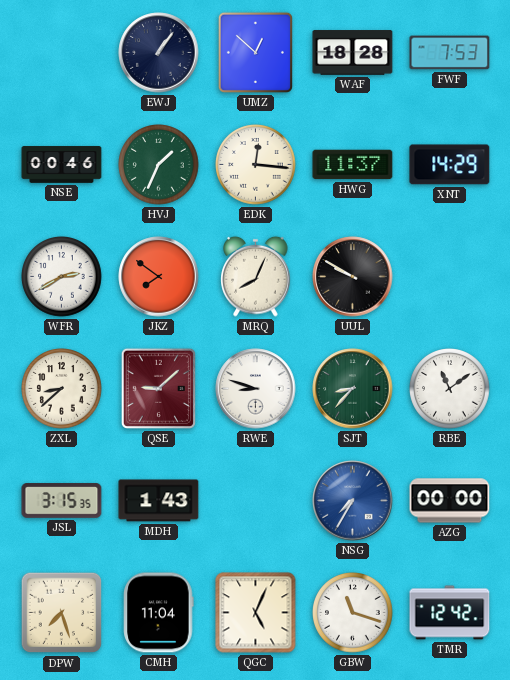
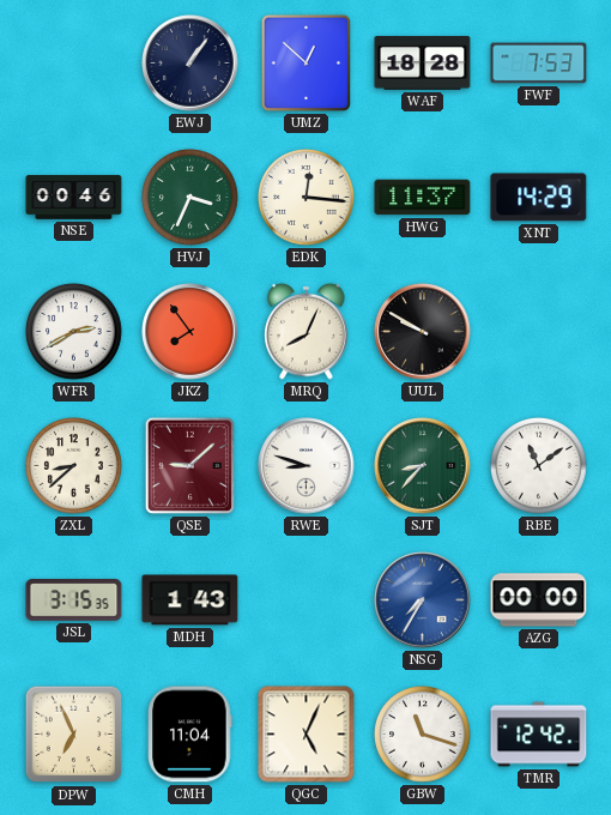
HVJ: 1:34 -> 3:34 (190, 198)
JKZ: 7:51 -> 7:54 (190, 332)
DPW: 7:27 -> 6:56 (74, 735)
